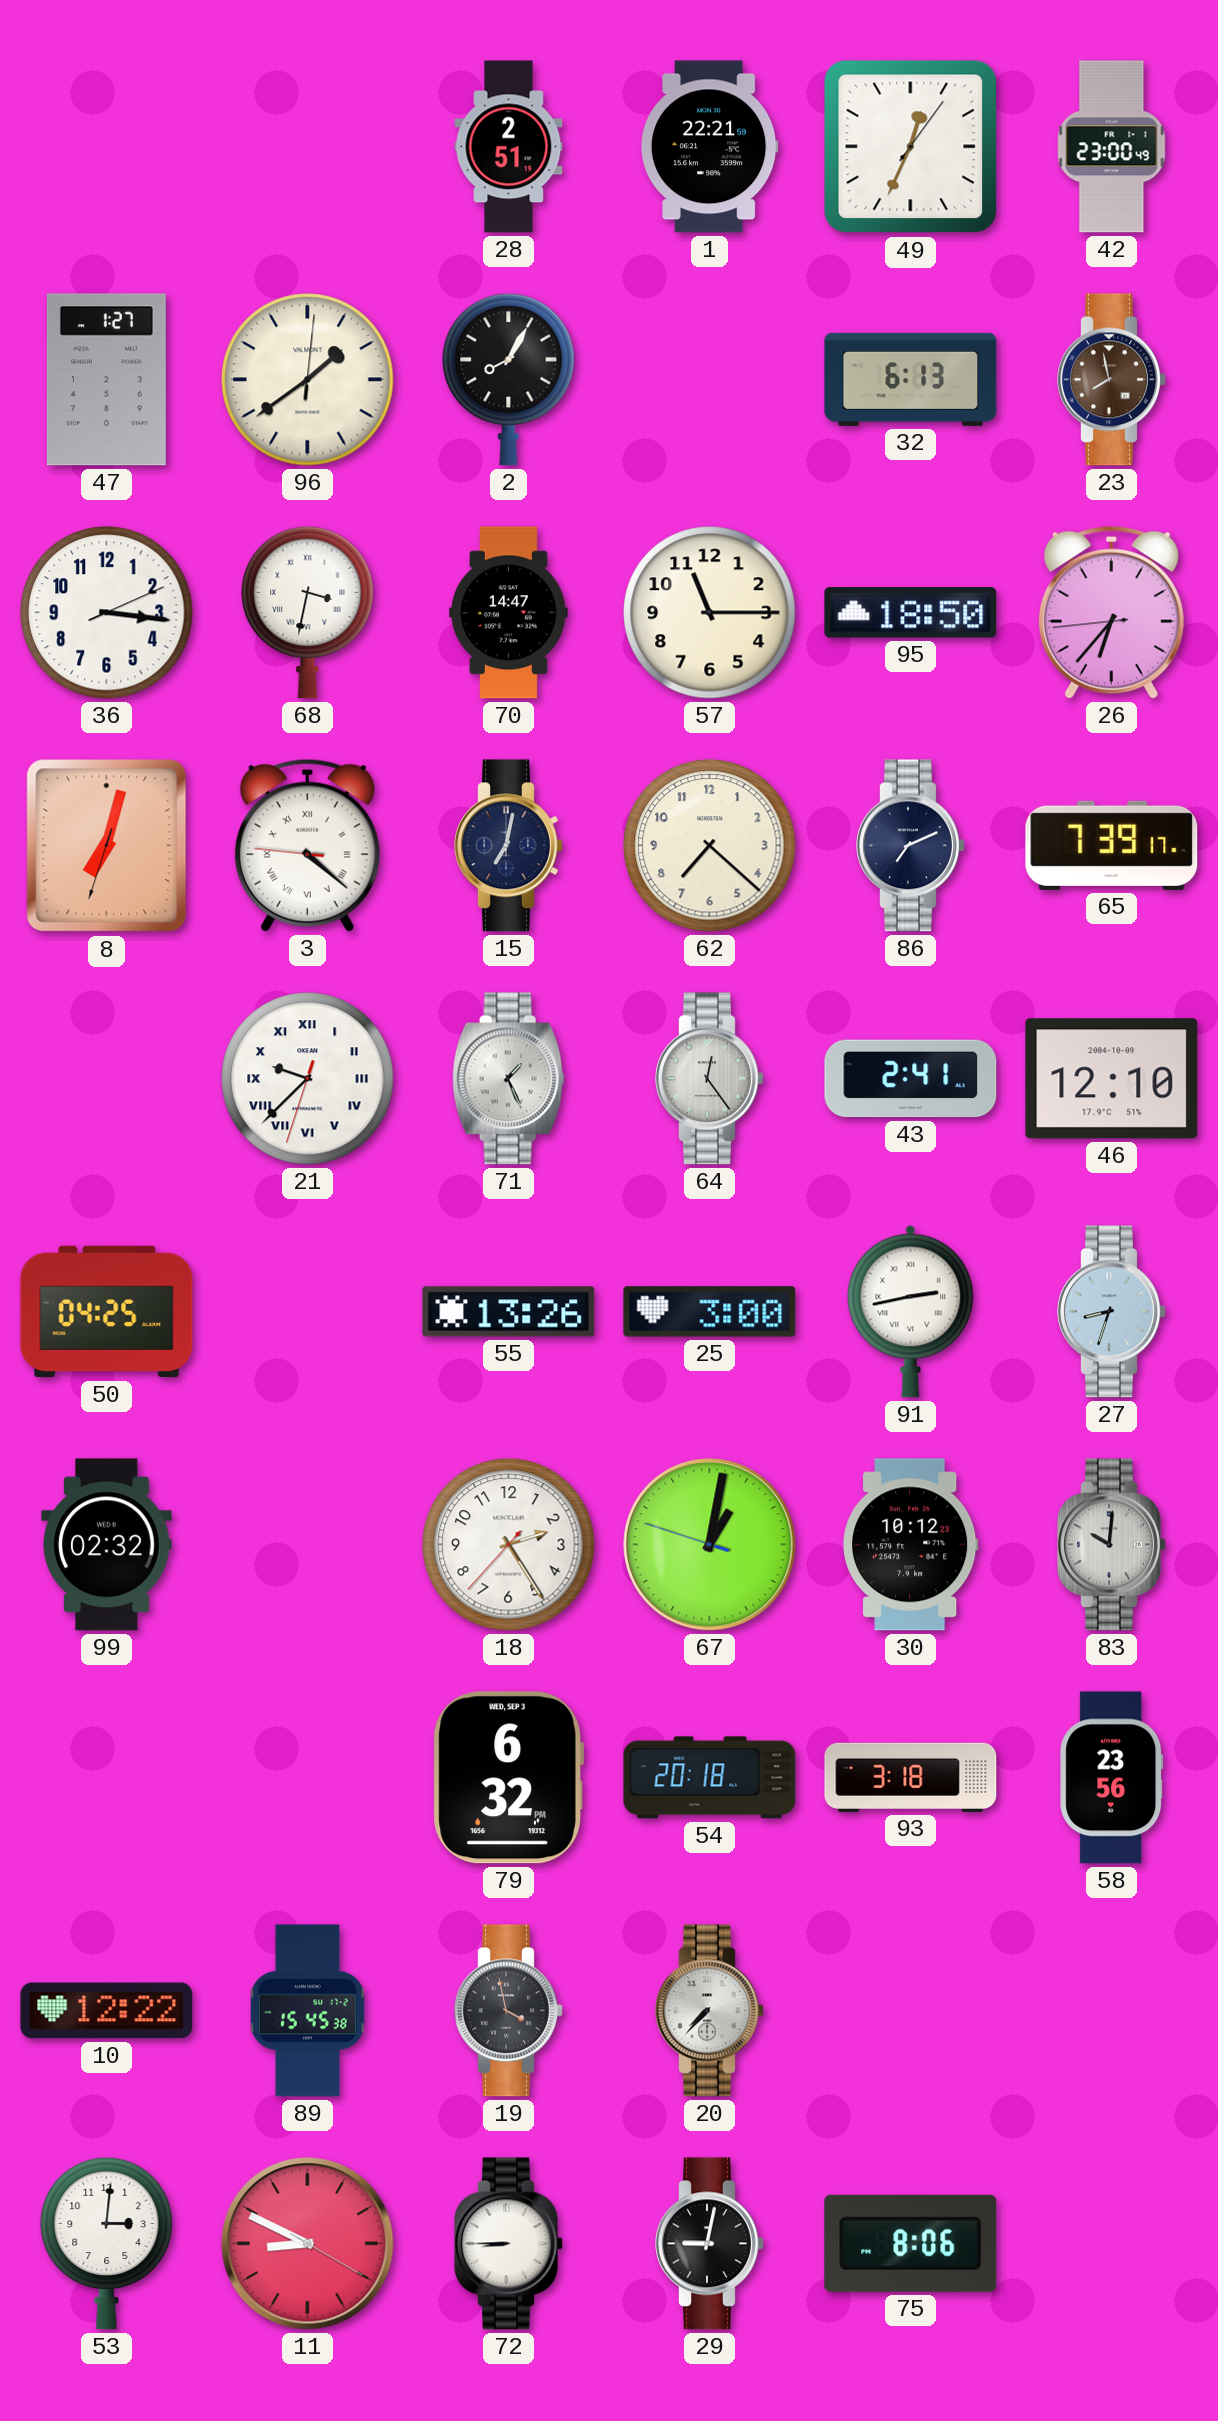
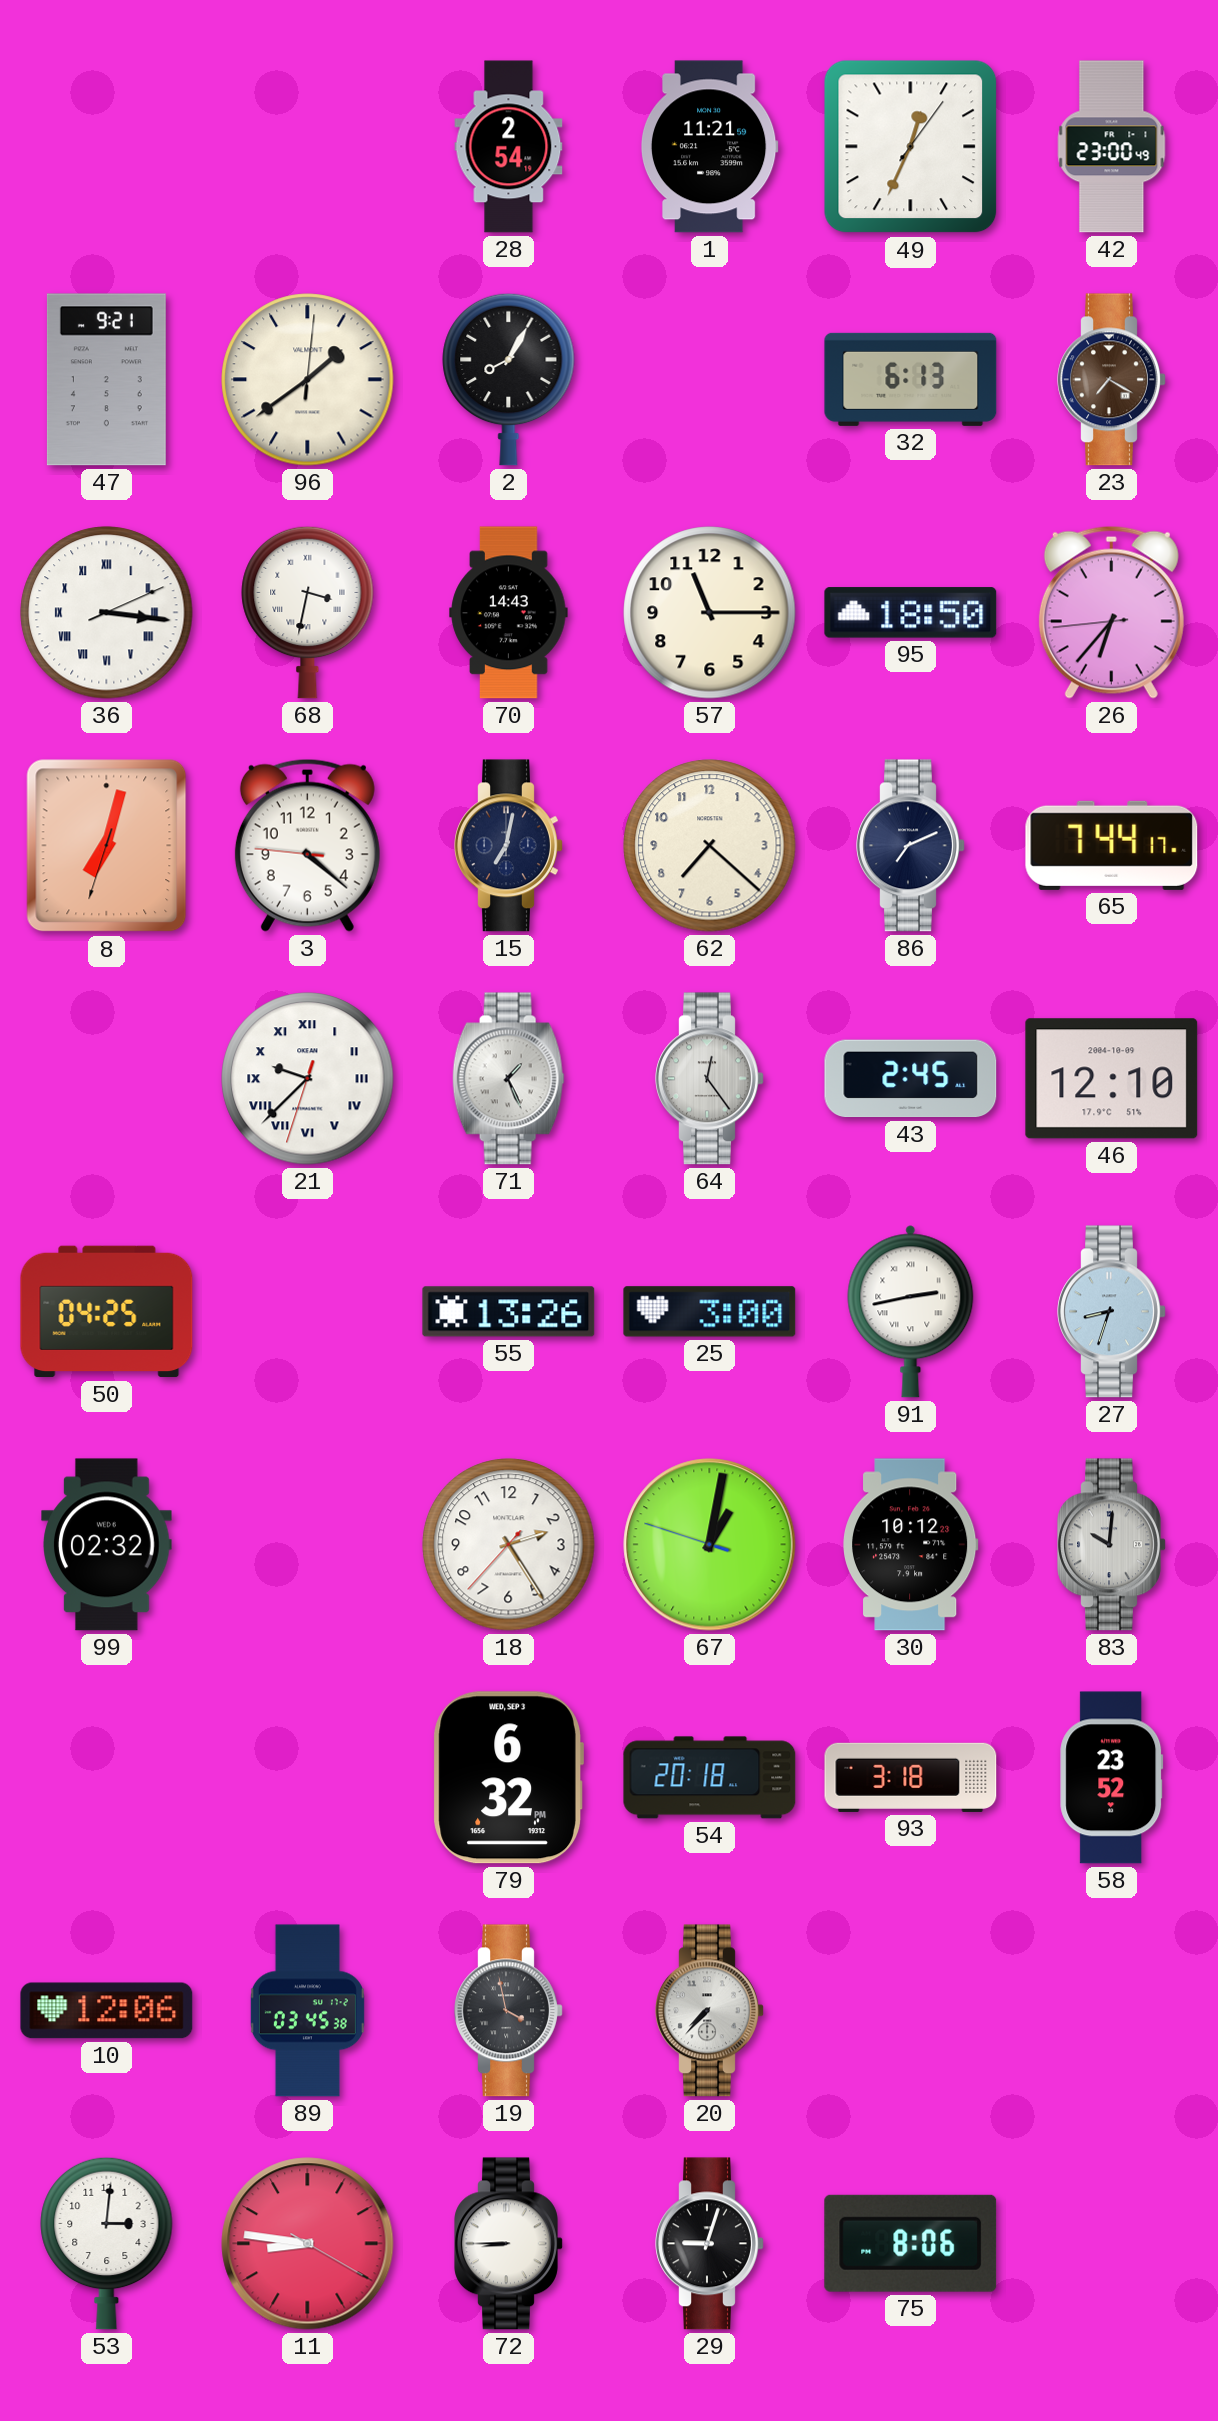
28: 2:51 -> 2:54 (509, 147)
1: 22:21 -> 11:21 (709, 147)
47: 1:27 -> 9:21 (106, 380)
23: 7:58 -> 7:20 (1112, 380)
36 numerals: Arabic -> Roman (107, 613)
70: 14:47 -> 14:43 (509, 613)
3 numerals: Roman -> Arabic (307, 845)
65: 7:39 -> 7:44 (1112, 845)
43: 2:41 -> 2:45 (911, 1079)
58: 23:56 -> 23:52 (1112, 1778)
10: 12:22 -> 12:06 (107, 2011)
89: 15:45 -> 03:45 (307, 2011)
11: 8:49 -> 8:46 (308, 2244)
29: 9:02 -> 9:03 (710, 2244)
